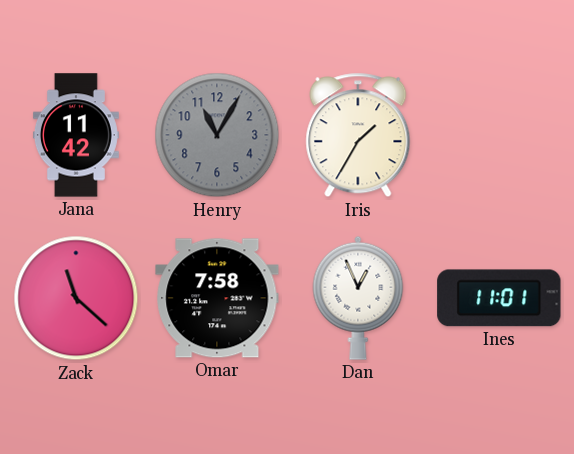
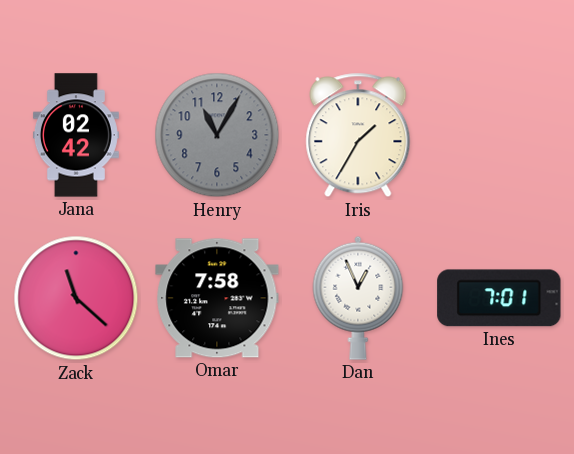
Jana: 11:42 -> 02:42 (76, 135)
Ines: 11:01 -> 7:01 (499, 298)
